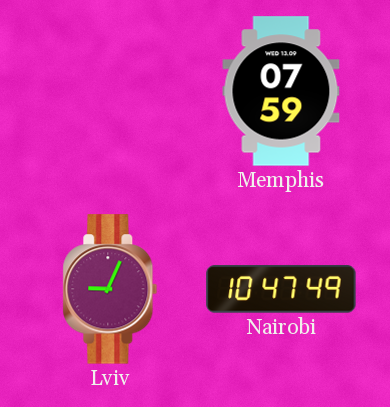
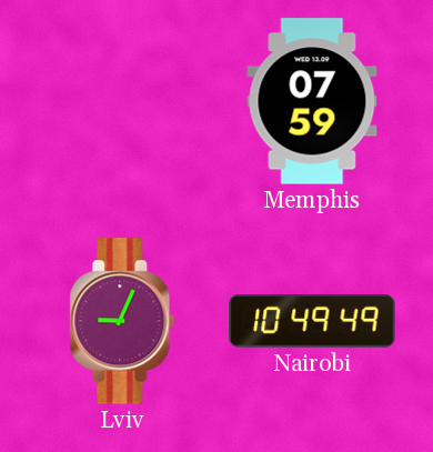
Nairobi: 10:47 -> 10:49 (312, 321)
